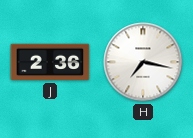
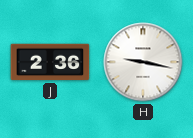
H: 7:17 -> 9:17 (143, 62)
